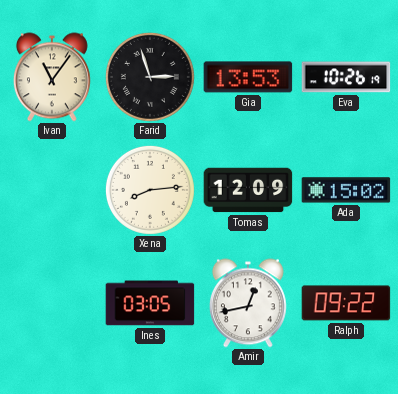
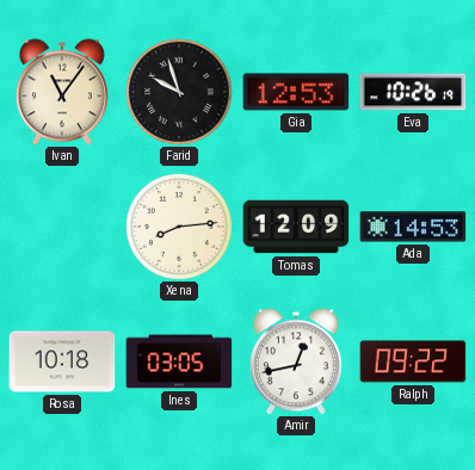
Farid: 2:57 -> 9:57 (179, 92)
Gia: 13:53 -> 12:53 (296, 92)
Ada: 15:02 -> 14:53 (413, 227)
Rosa: none -> 10:18 (62, 361)
